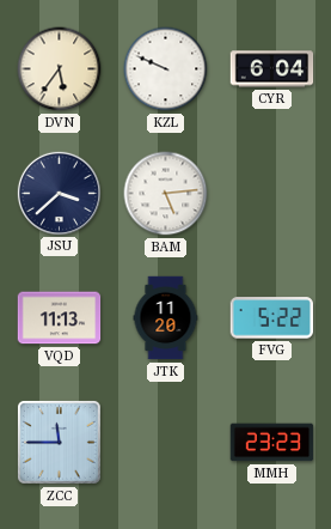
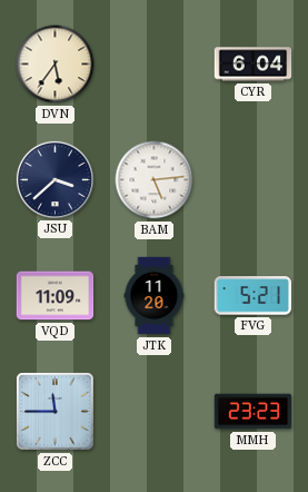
KZL: 9:49 -> none (166, 69)
VQD: 11:13 -> 11:09 (56, 296)
FVG: 5:22 -> 5:21 (252, 296)
